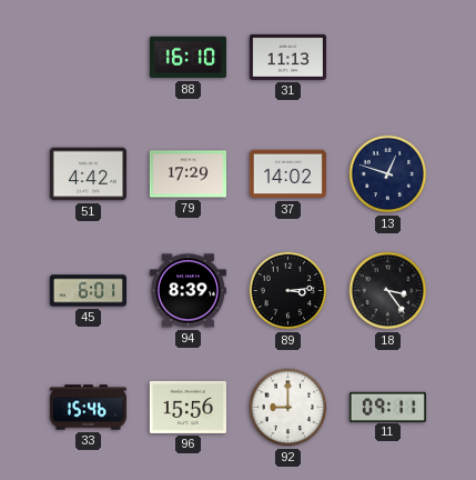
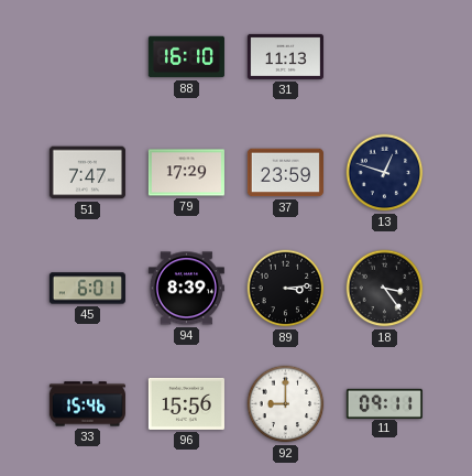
51: 4:42 -> 7:47 (87, 173)
37: 14:02 -> 23:59 (285, 173)
